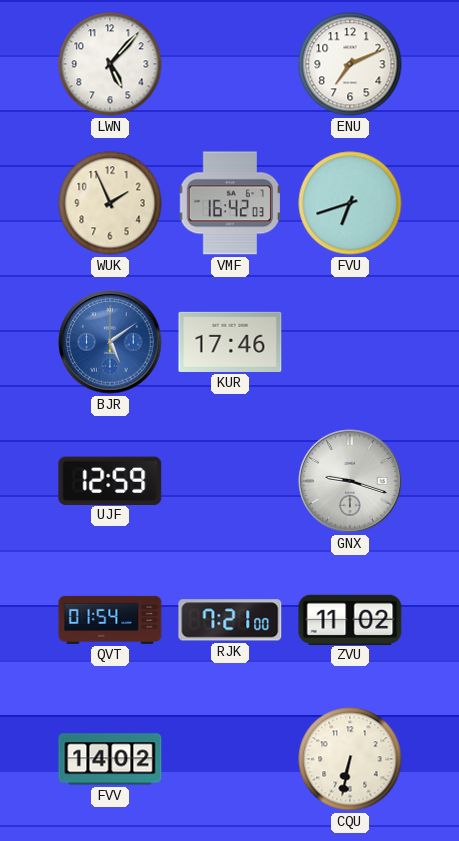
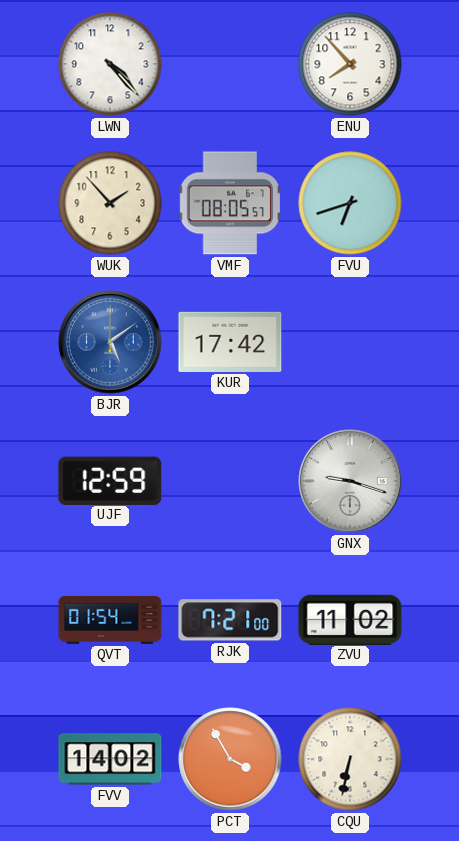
LWN: 5:07 -> 4:23 (110, 64)
ENU: 7:11 -> 7:53 (350, 64)
WUK: 1:56 -> 1:53 (110, 203)
VMF: 16:42 -> 08:05 (229, 203)
KUR: 17:46 -> 17:42 (230, 342)
PCT: none -> 3:55 (230, 759)
